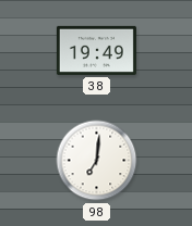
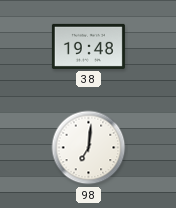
38: 19:49 -> 19:48 (88, 46)
